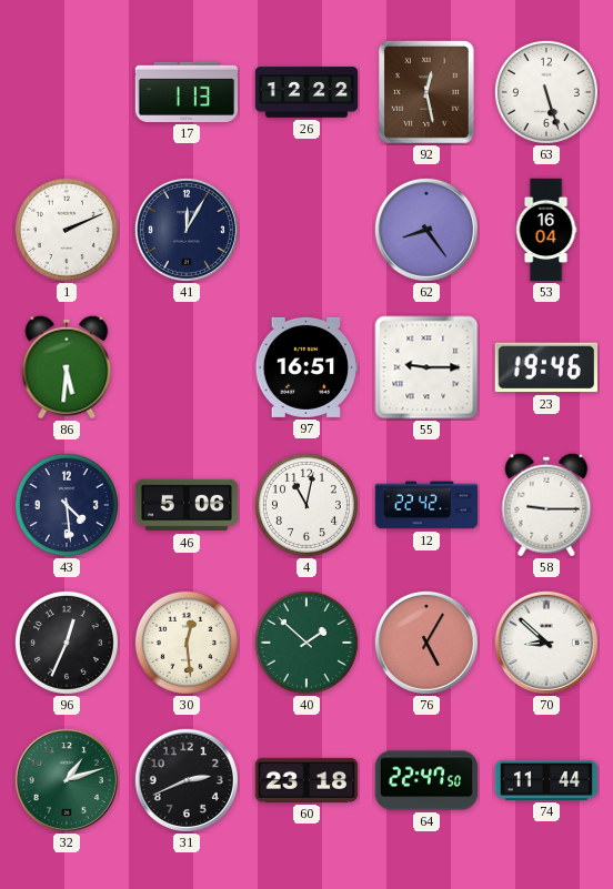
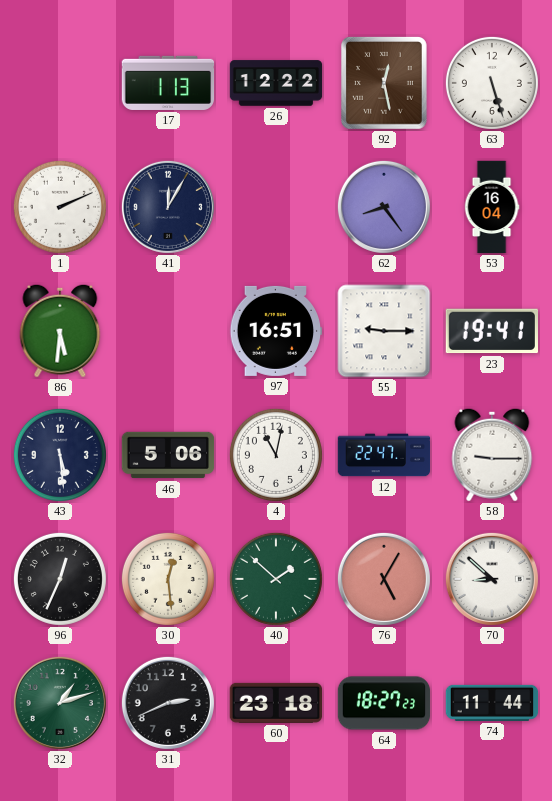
23: 19:46 -> 19:41 (491, 331)
43: 4:29 -> 5:29 (60, 455)
12: 22:42 -> 22:47 (384, 455)
64: 22:47 -> 18:27 (384, 703)
